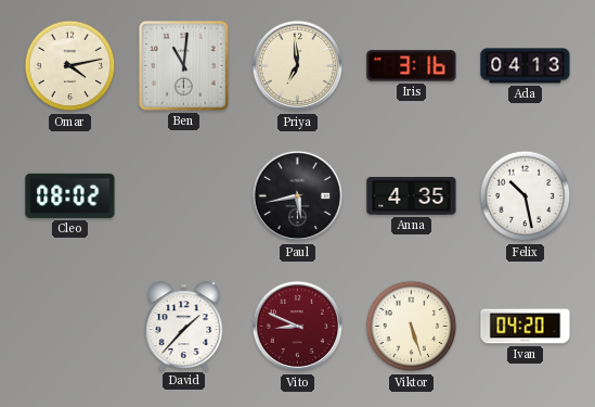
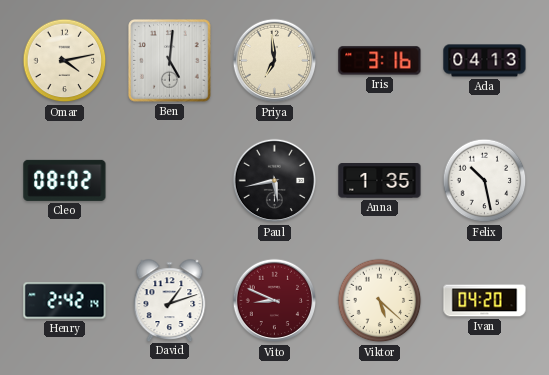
Ben: 11:01 -> 5:01 (170, 61)
Anna: 4:35 -> 1:35 (380, 181)
Henry: none -> 2:42 (65, 301)
David: 1:37 -> 1:12 (170, 300)
Viktor: 5:27 -> 5:22 (380, 301)
